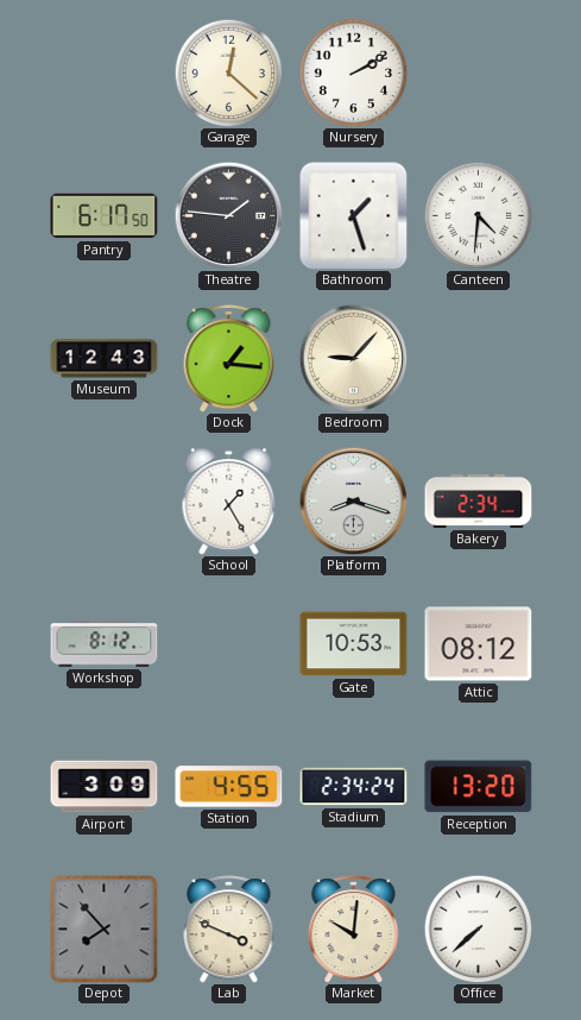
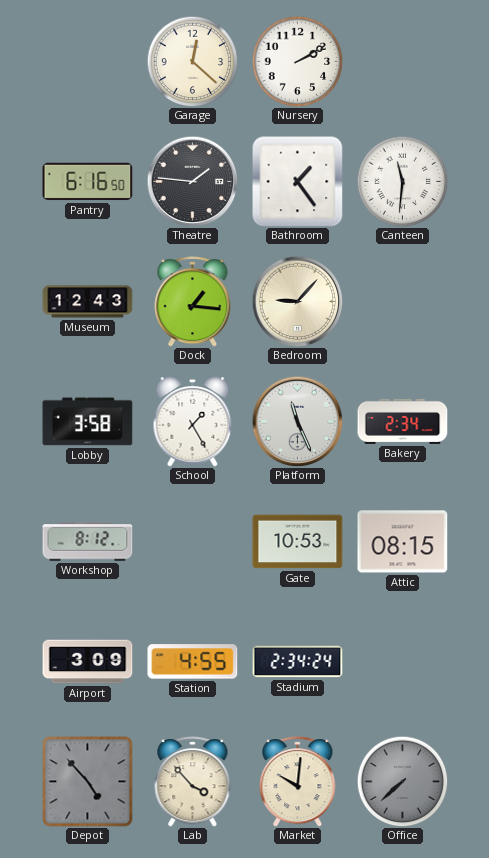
Pantry: 6:17 -> 6:16 (88, 182)
Bathroom: 1:27 -> 1:24 (298, 182)
Canteen: 4:31 -> 11:31 (402, 181)
Lobby: none -> 3:58 (88, 422)
Platform: 8:18 -> 11:26 (297, 421)
Attic: 08:12 -> 08:15 (403, 542)
Reception: 13:20 -> none (479, 787)
Depot: 7:53 -> 4:53 (88, 782)
Lab: 3:49 -> 3:53 (193, 782)
Office dial: white -> grey (402, 781)
